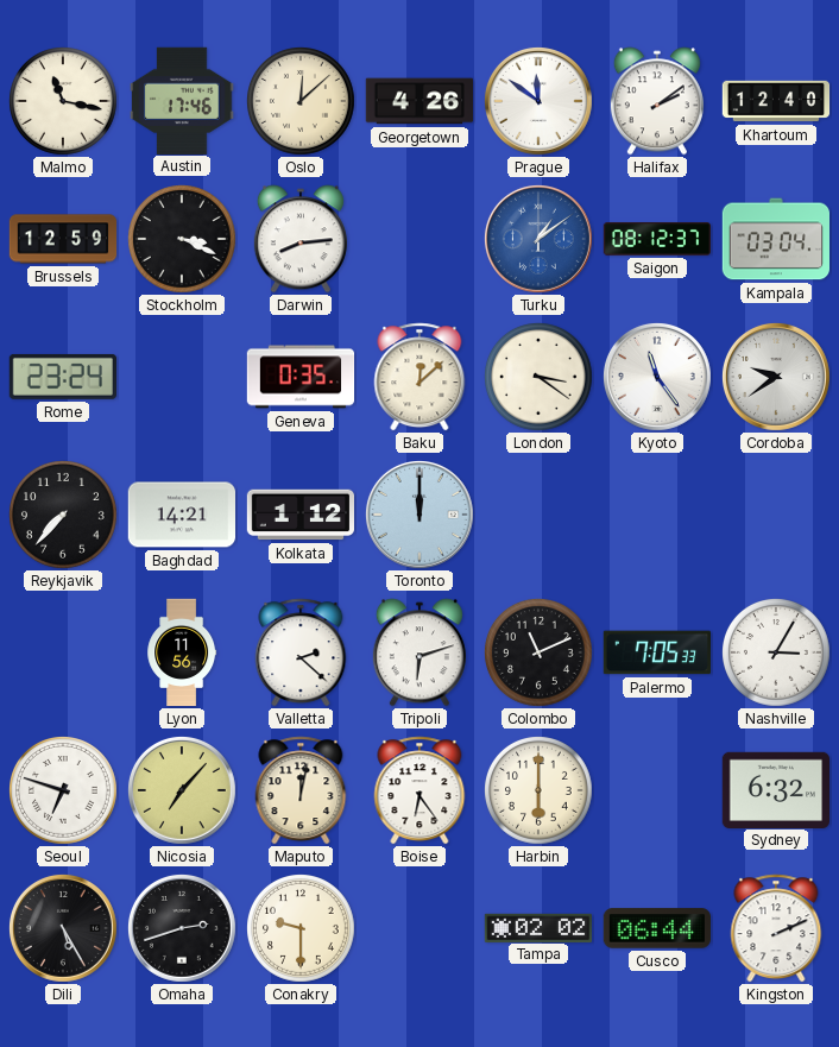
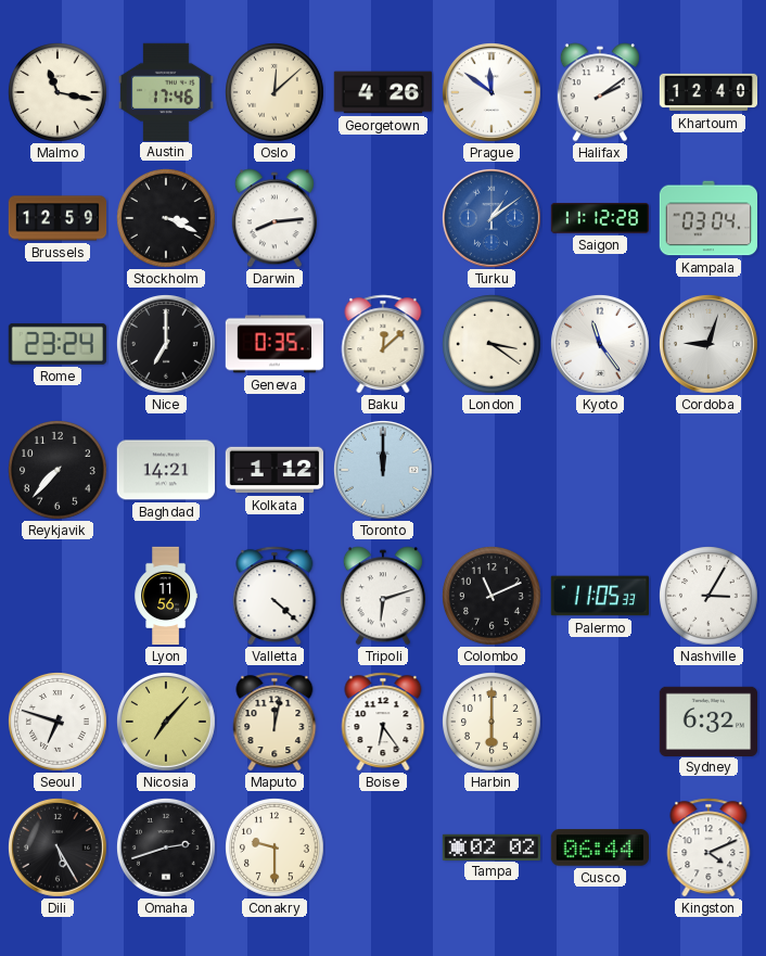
Saigon: 08:12 -> 11:12 (599, 218)
Nice: none -> 7:00 (166, 344)
Cordoba: 9:39 -> 9:03 (708, 344)
Valletta: 2:22 -> 4:22 (275, 596)
Palermo: 7:05 -> 11:05 (599, 596)
Kingston: 2:11 -> 4:11 (708, 847)
